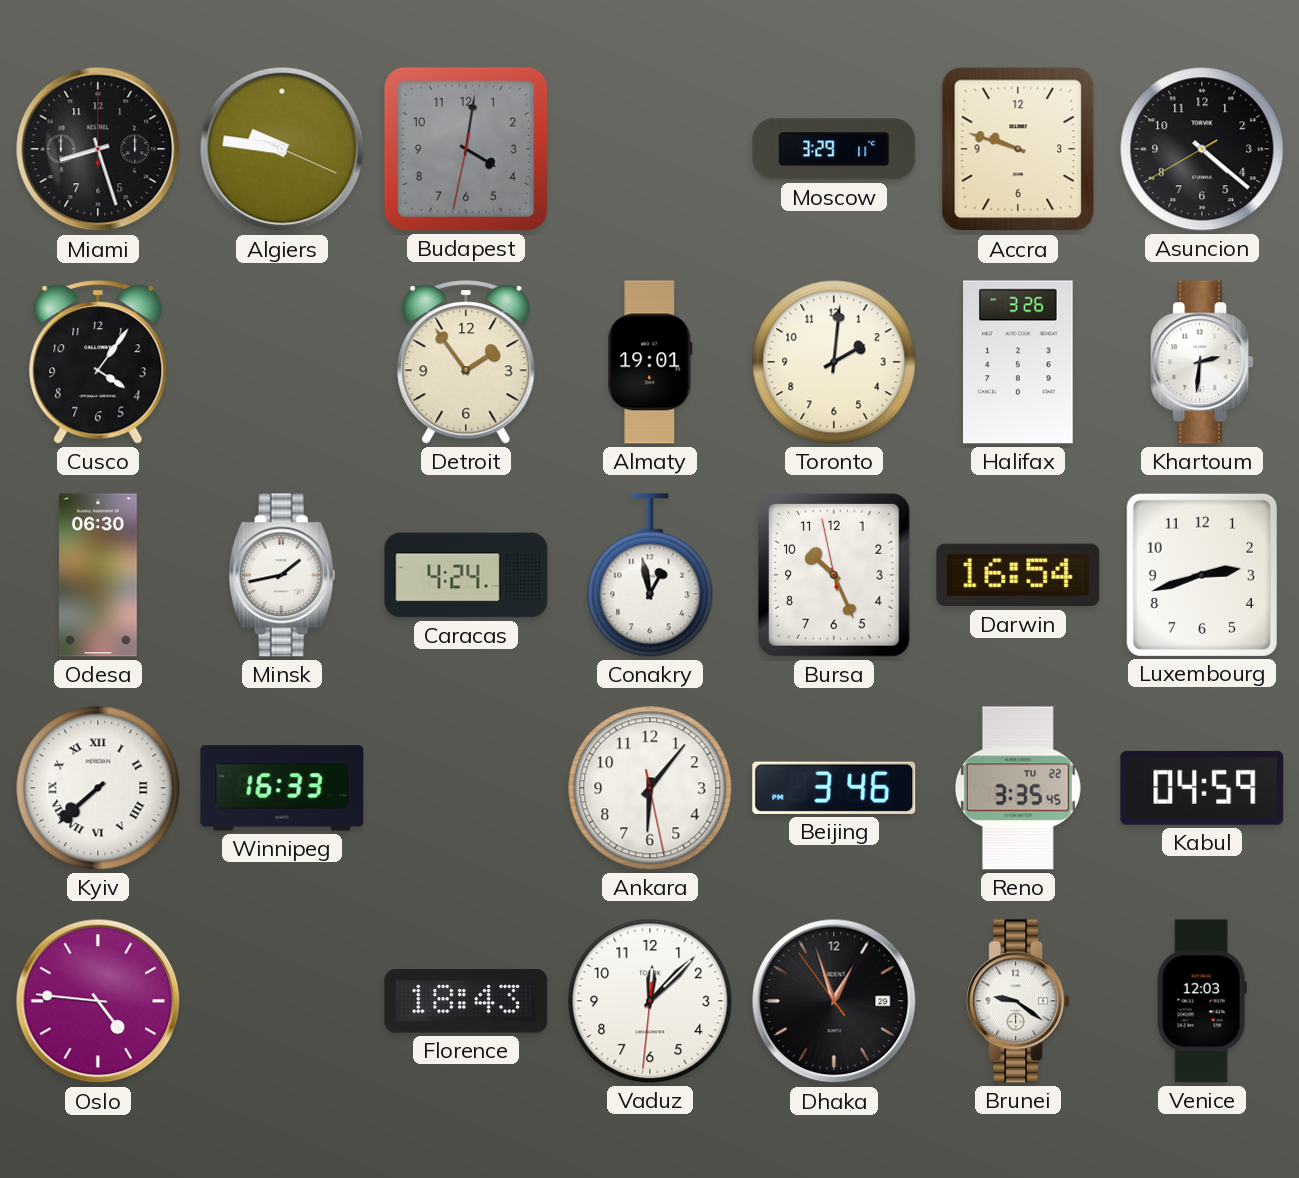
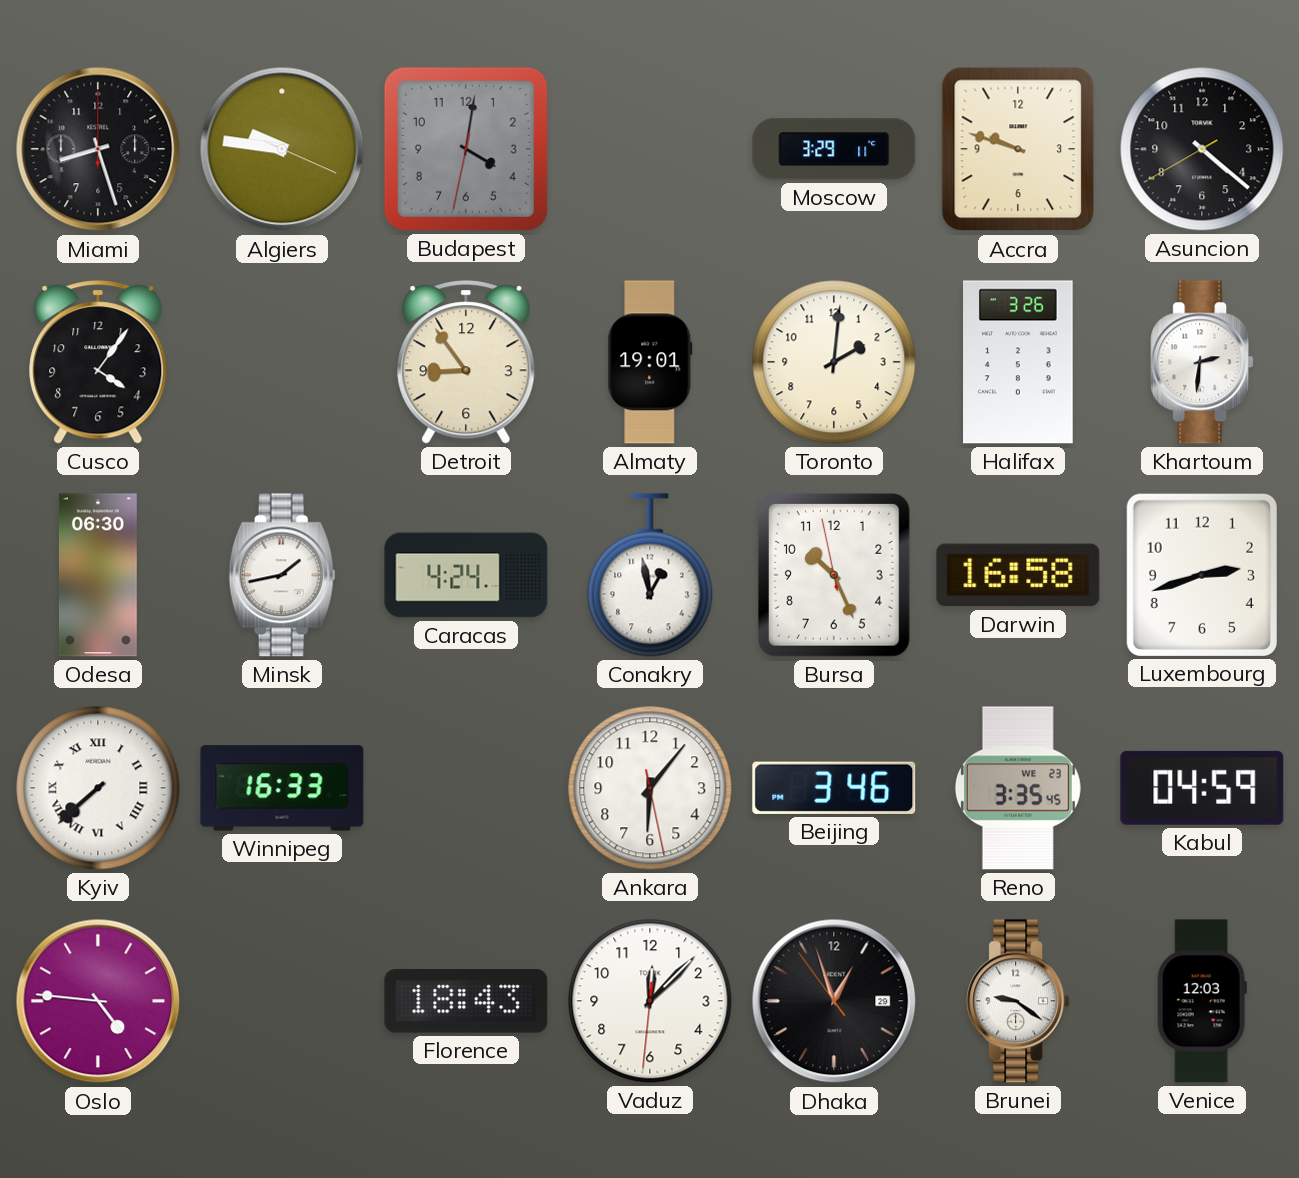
Detroit: 1:54 -> 8:54 (466, 362)
Darwin: 16:54 -> 16:58 (1018, 575)
Reno date: TU 22 -> WE 23 (1018, 788)
